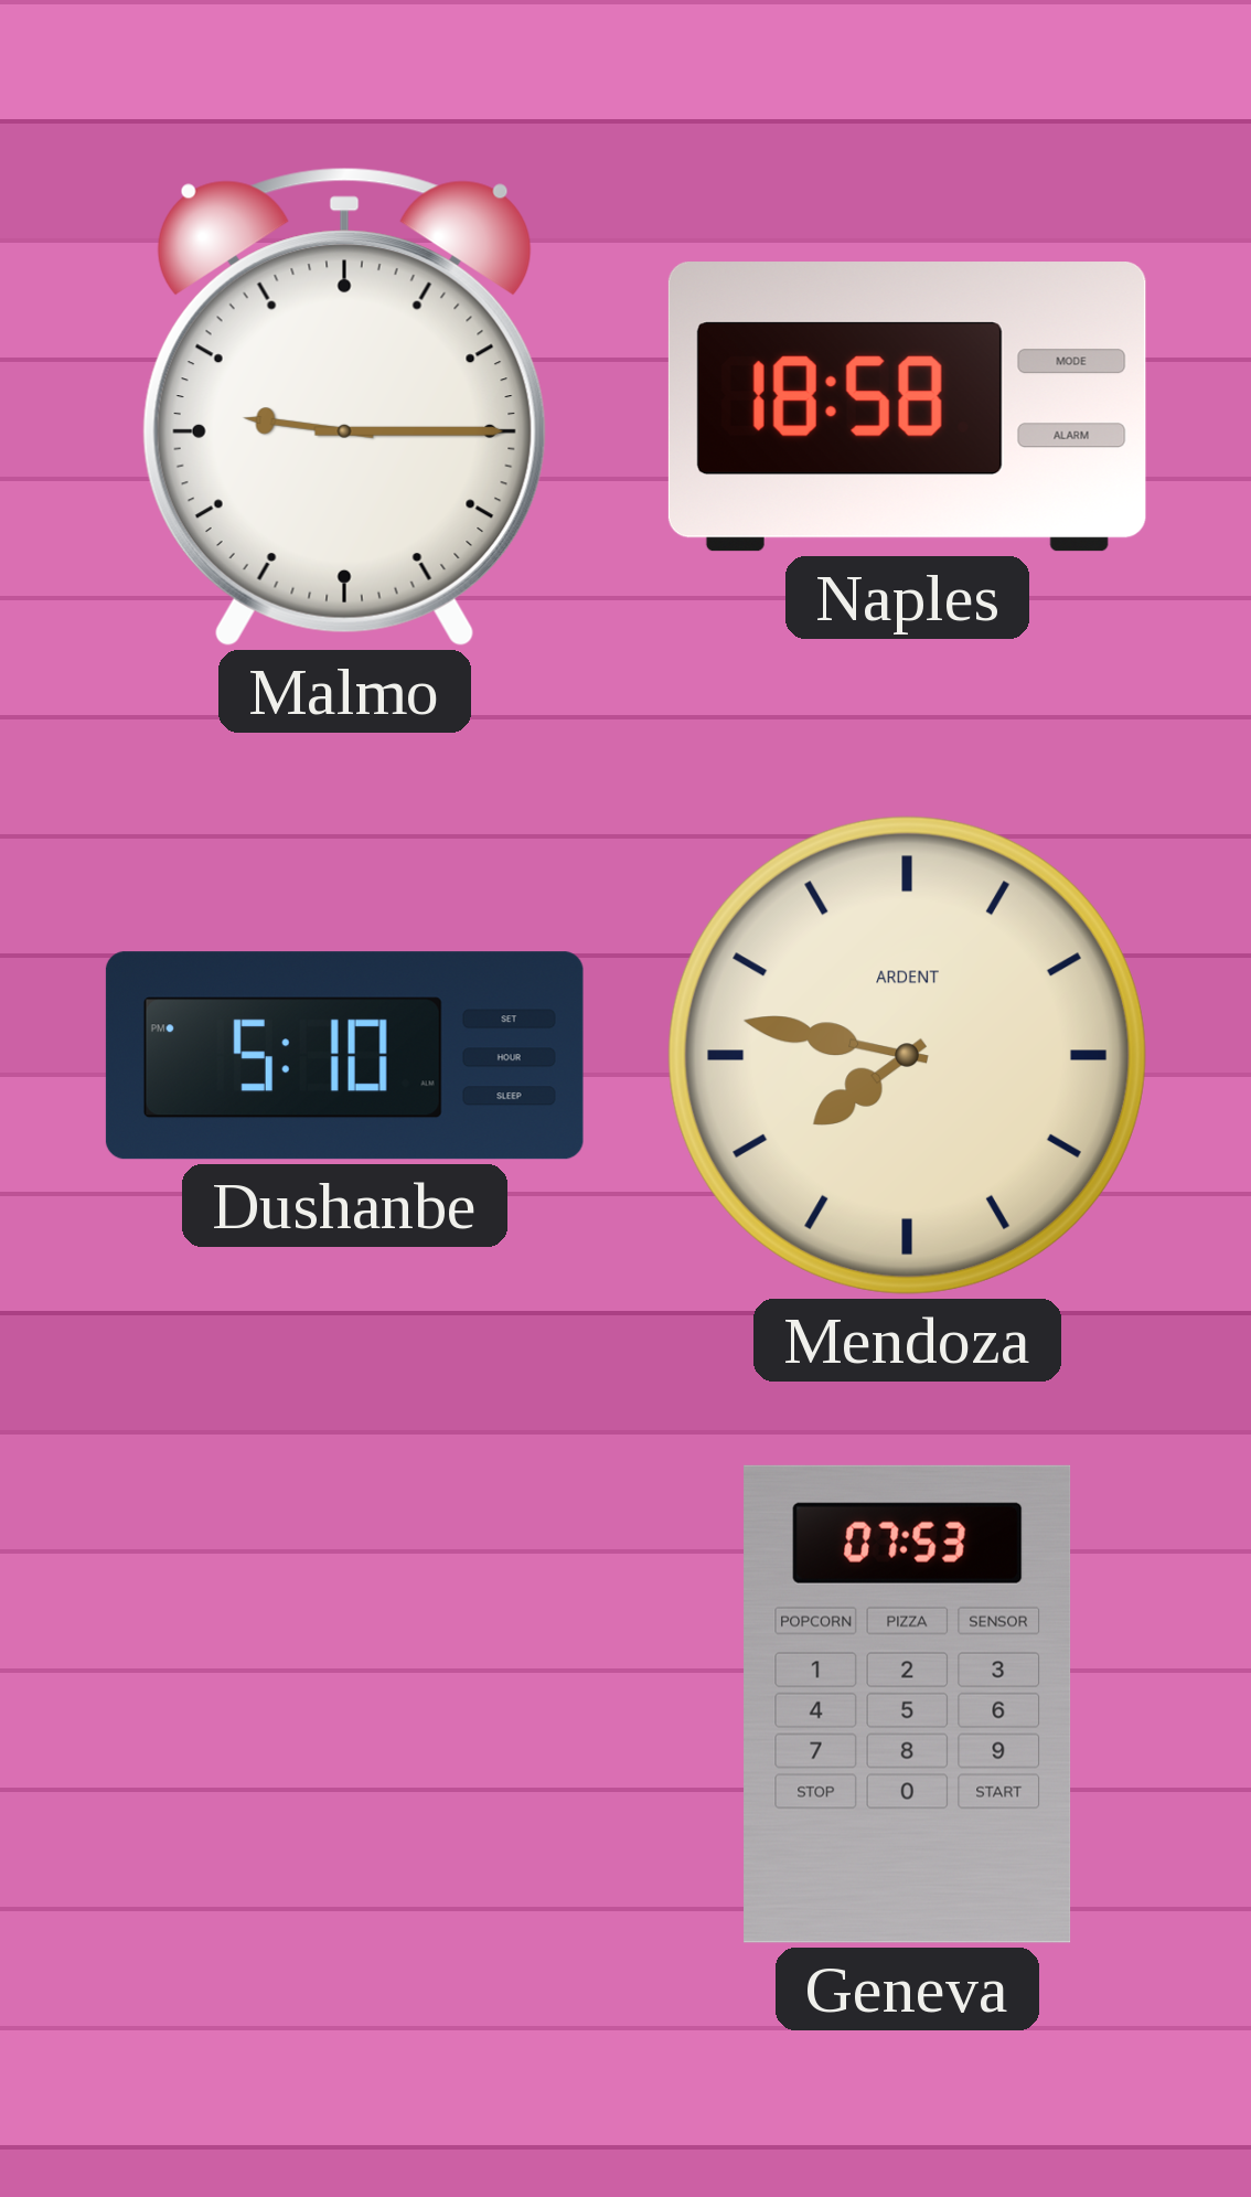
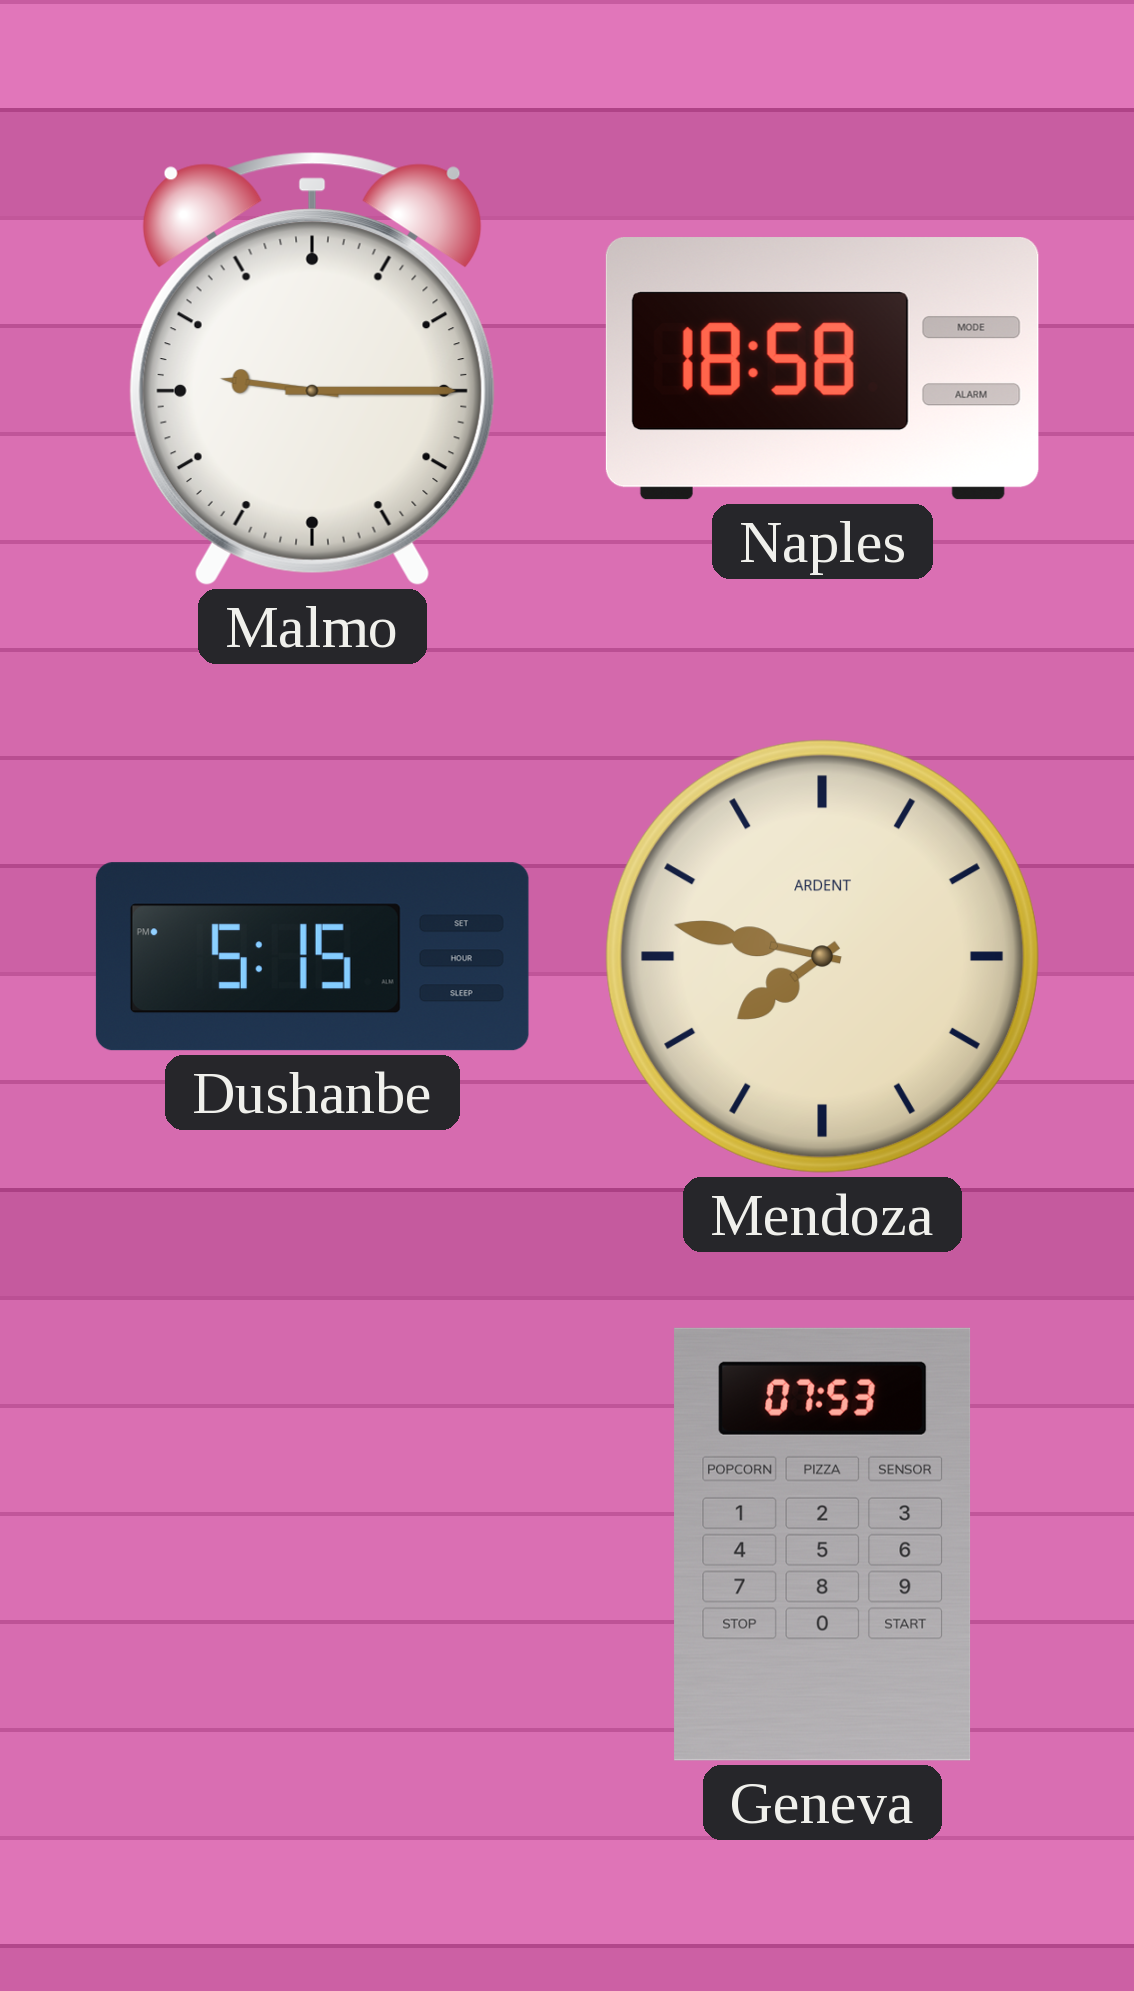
Dushanbe: 5:10 -> 5:15 (312, 957)
